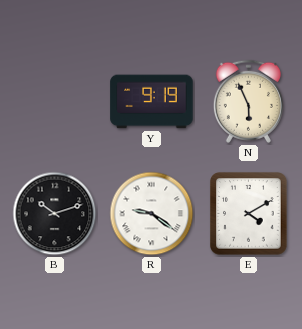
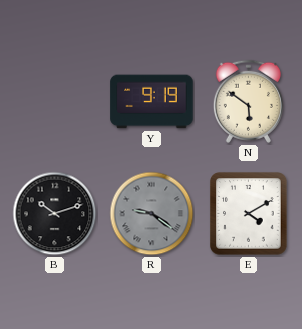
N: 5:56 -> 5:51 (248, 101)
R dial: white -> grey (152, 214)
